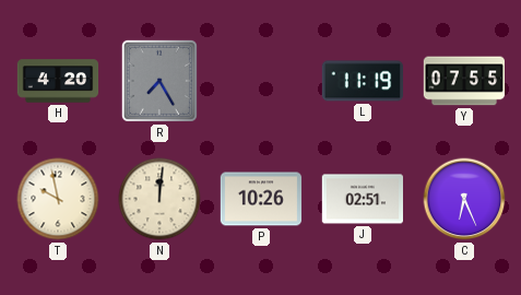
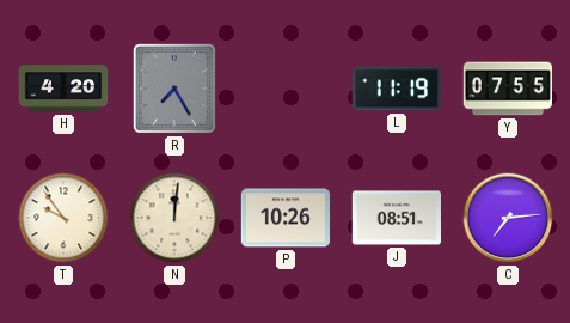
T: 9:58 -> 9:54 (63, 218)
J: 02:51 -> 08:51 (396, 218)
C: 6:26 -> 7:14 (508, 218)
